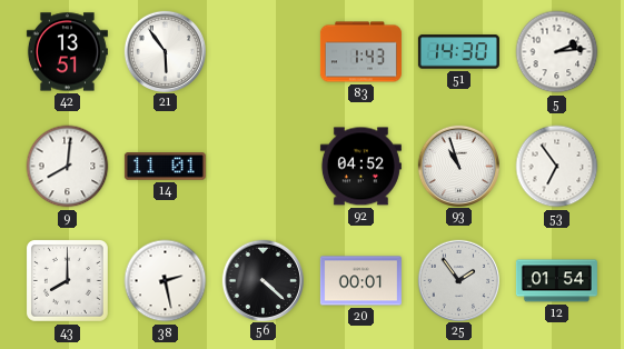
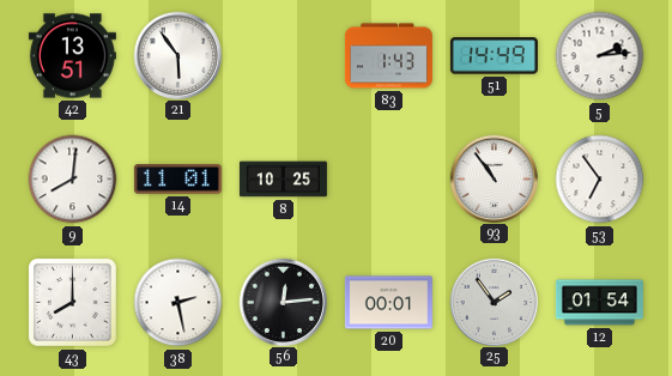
51: 14:30 -> 14:49 (494, 56)
8: none -> 10:25 (283, 180)
92: 04:52 -> none (360, 167)
93: 10:57 -> 10:54 (494, 178)
56: 4:22 -> 12:14 (283, 302)
